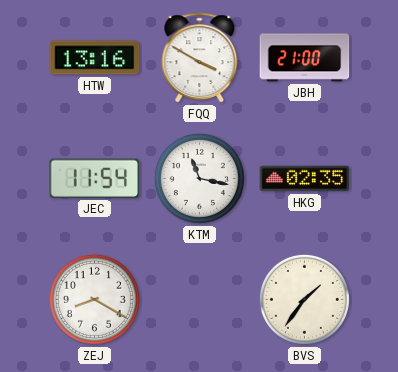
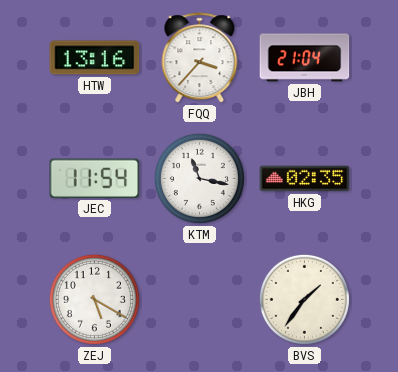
FQQ: 3:50 -> 3:37 (200, 58)
JBH: 21:00 -> 21:04 (305, 58)
ZEJ: 8:20 -> 5:20 (94, 299)
